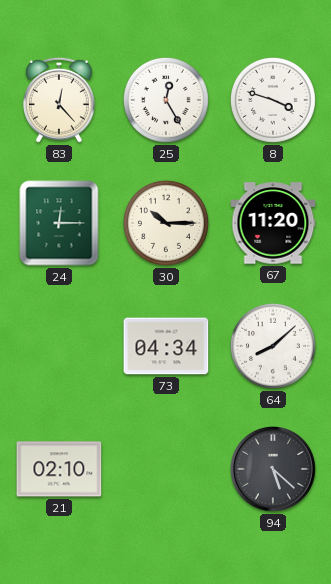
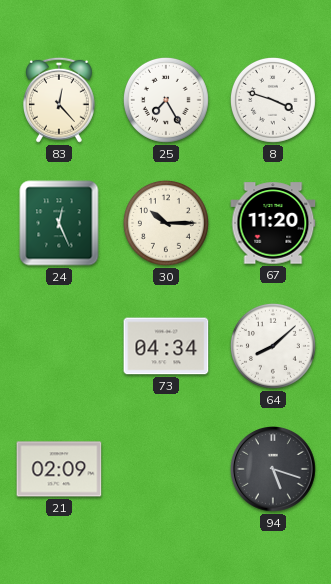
25: 12:25 -> 7:25 (166, 100)
24: 12:15 -> 12:26 (59, 223)
21: 02:10 -> 02:09 (59, 469)
94: 5:22 -> 5:18 (274, 470)
